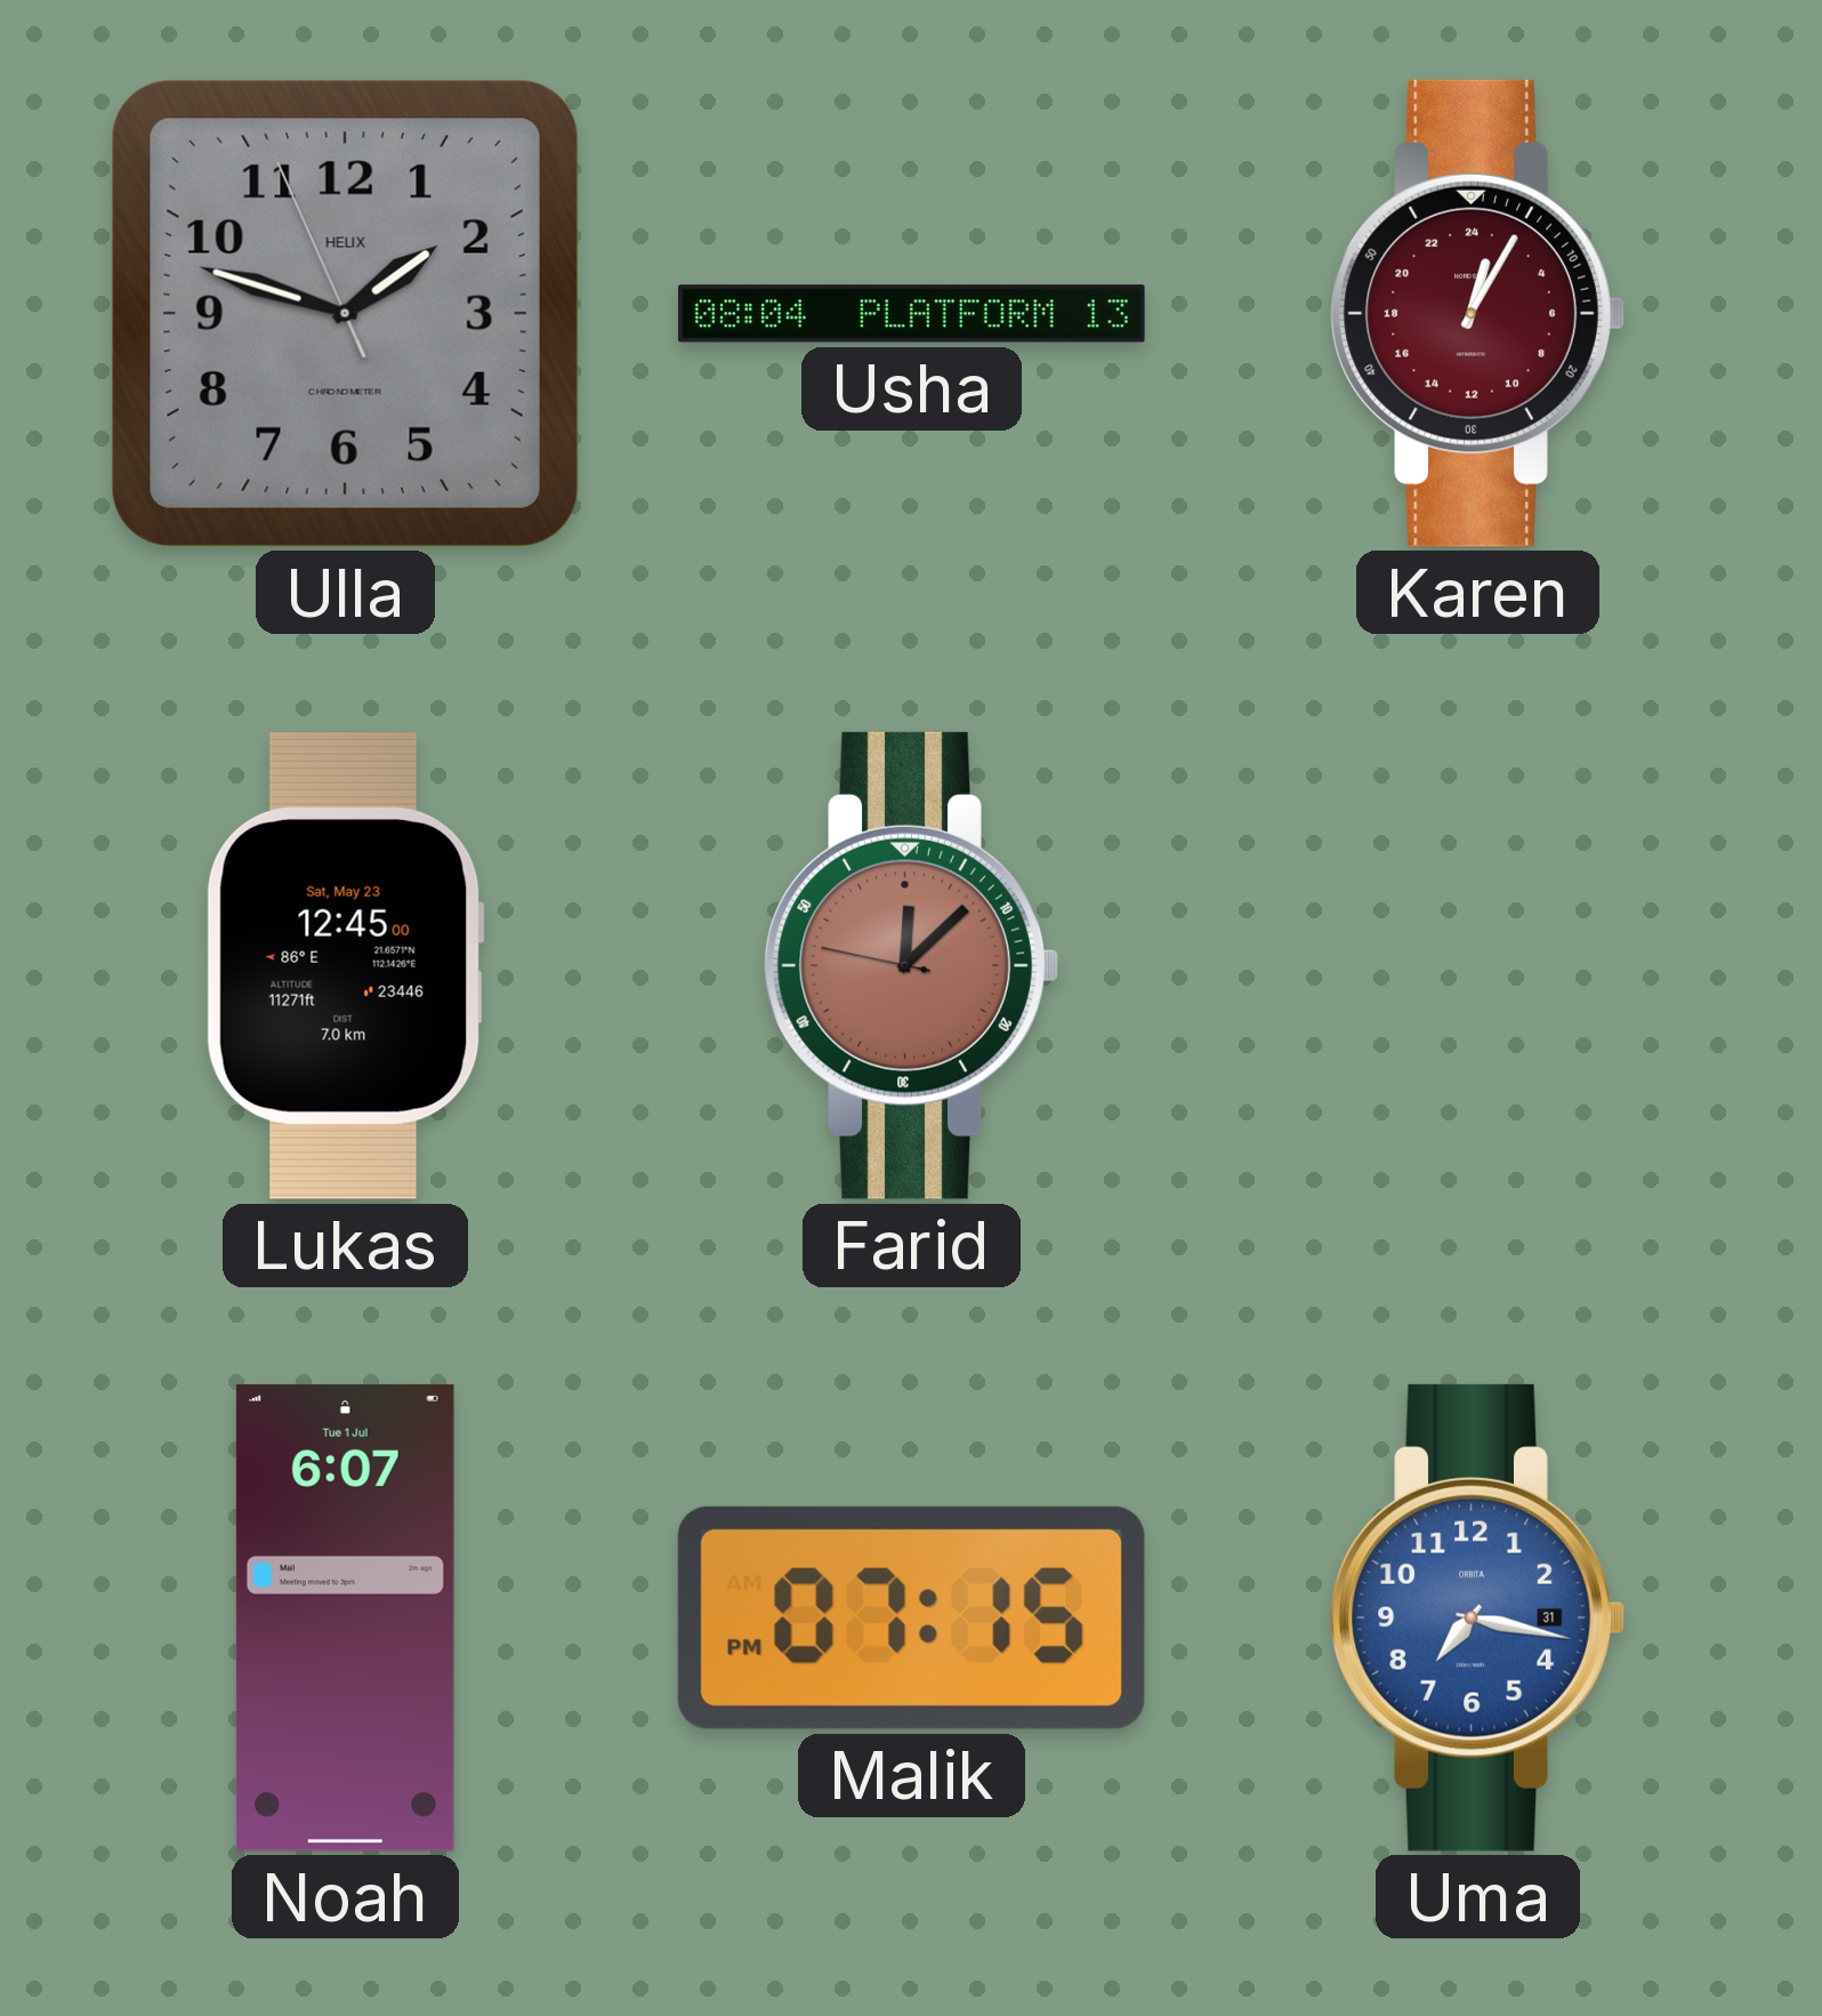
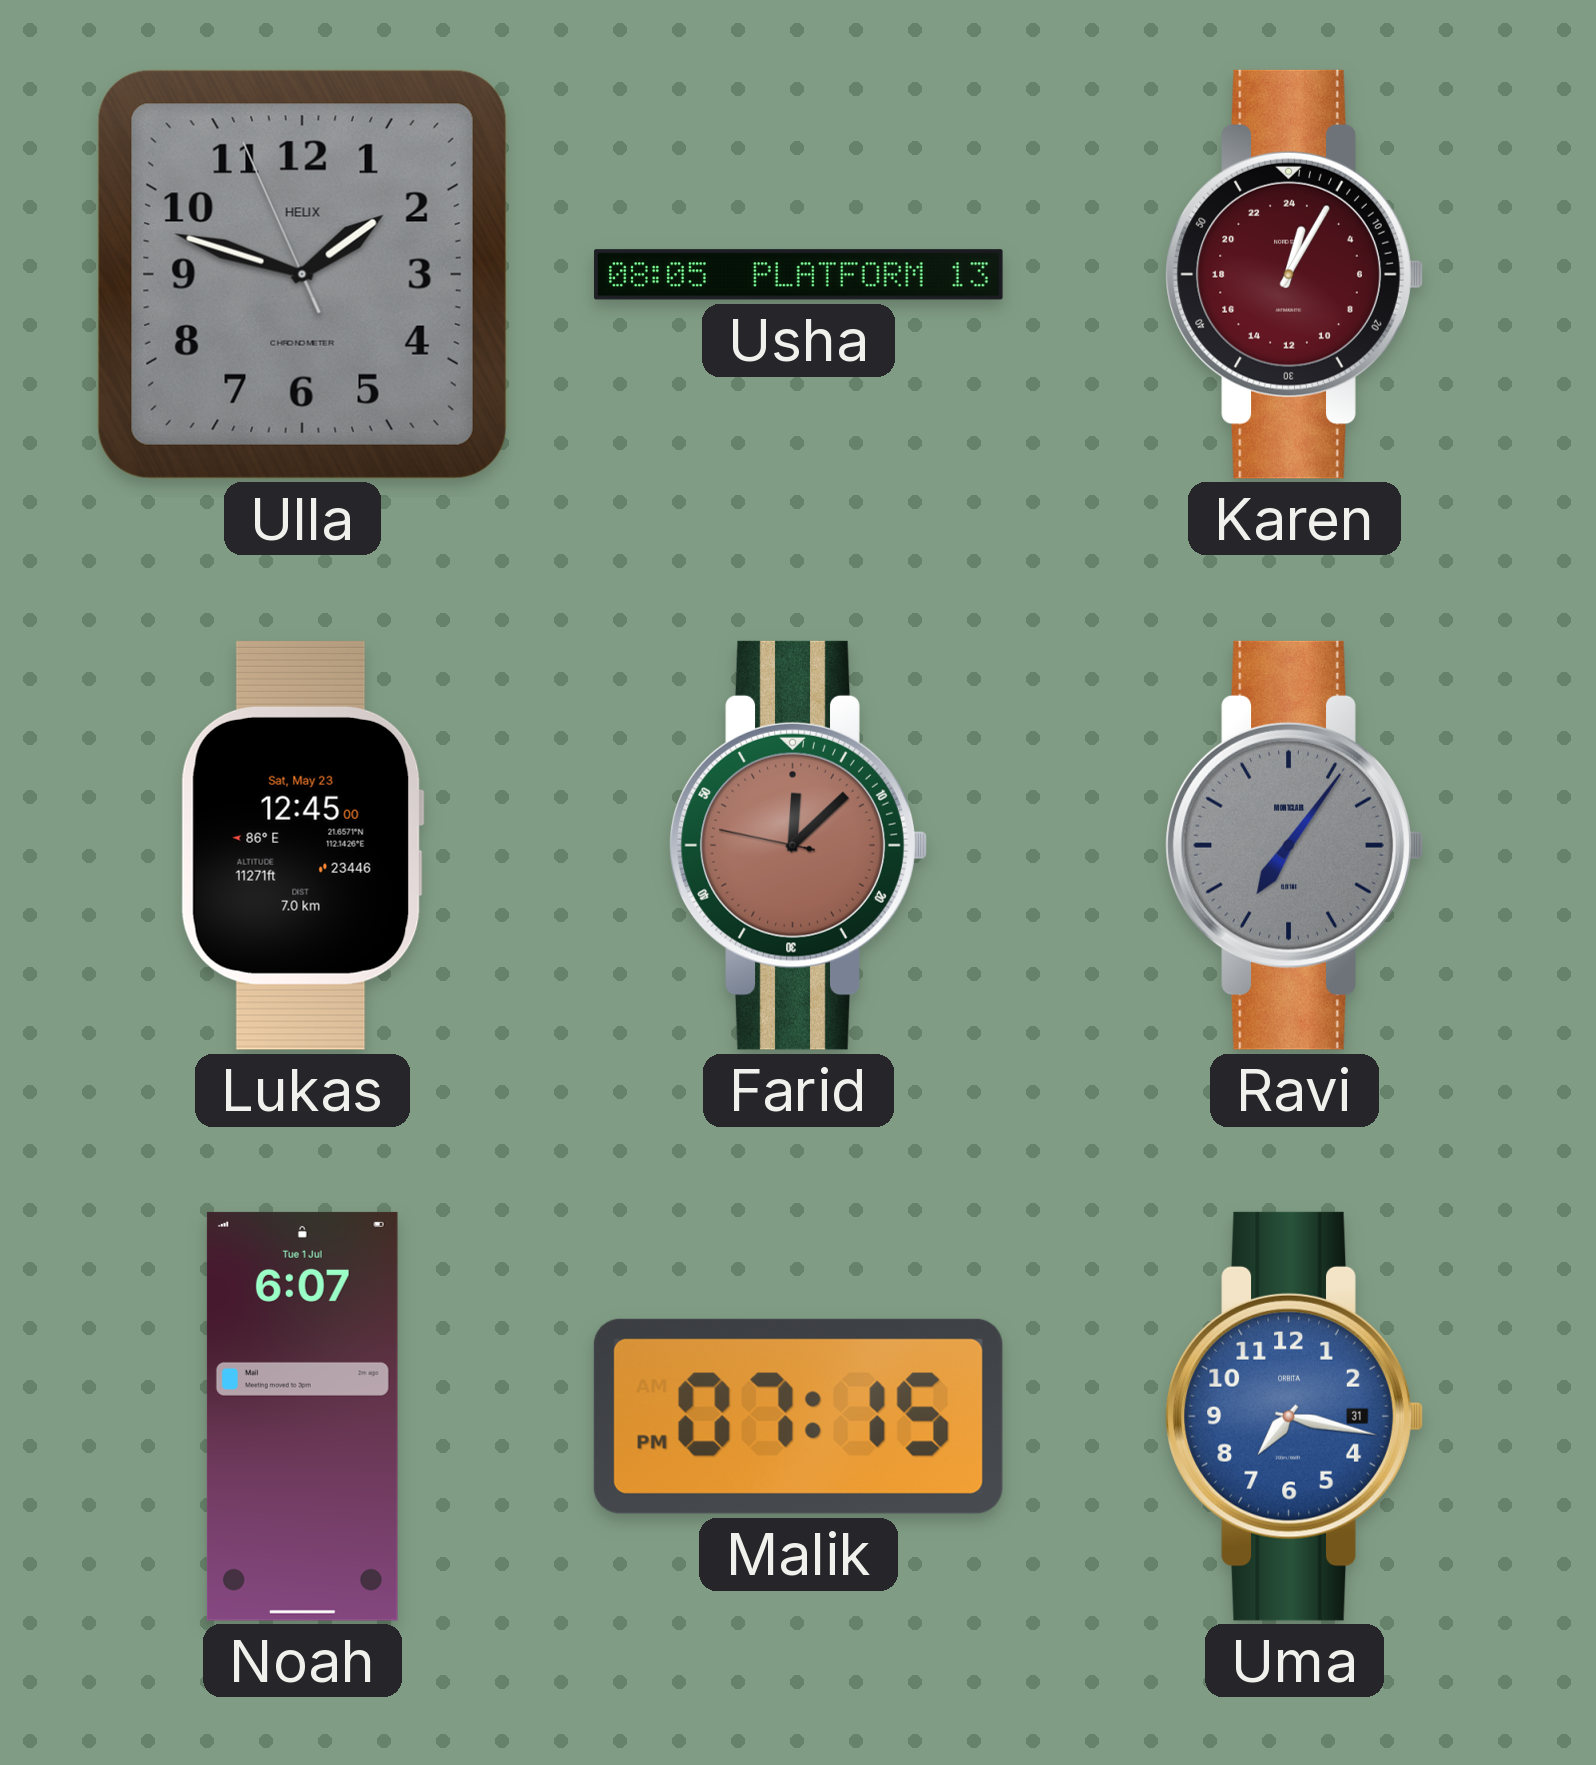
Usha: 08:04 -> 08:05 (799, 275)
Ravi: none -> 7:06 (1294, 845)
